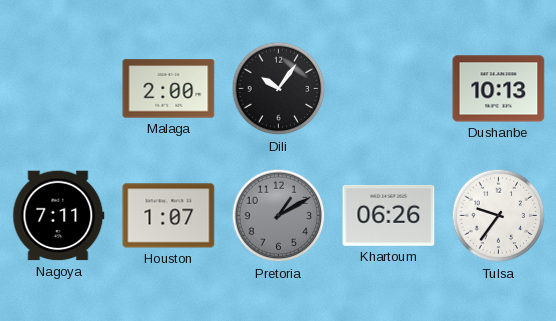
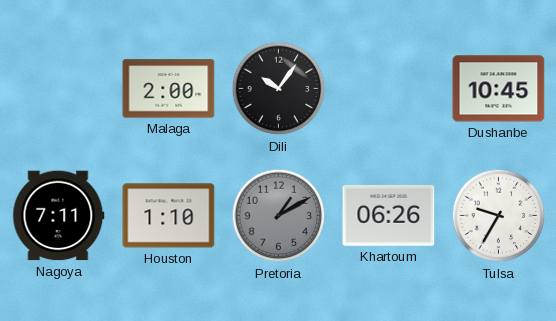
Dushanbe: 10:13 -> 10:45 (499, 89)
Houston: 1:07 -> 1:10 (169, 216)
Tulsa: 9:36 -> 9:35 (499, 216)
